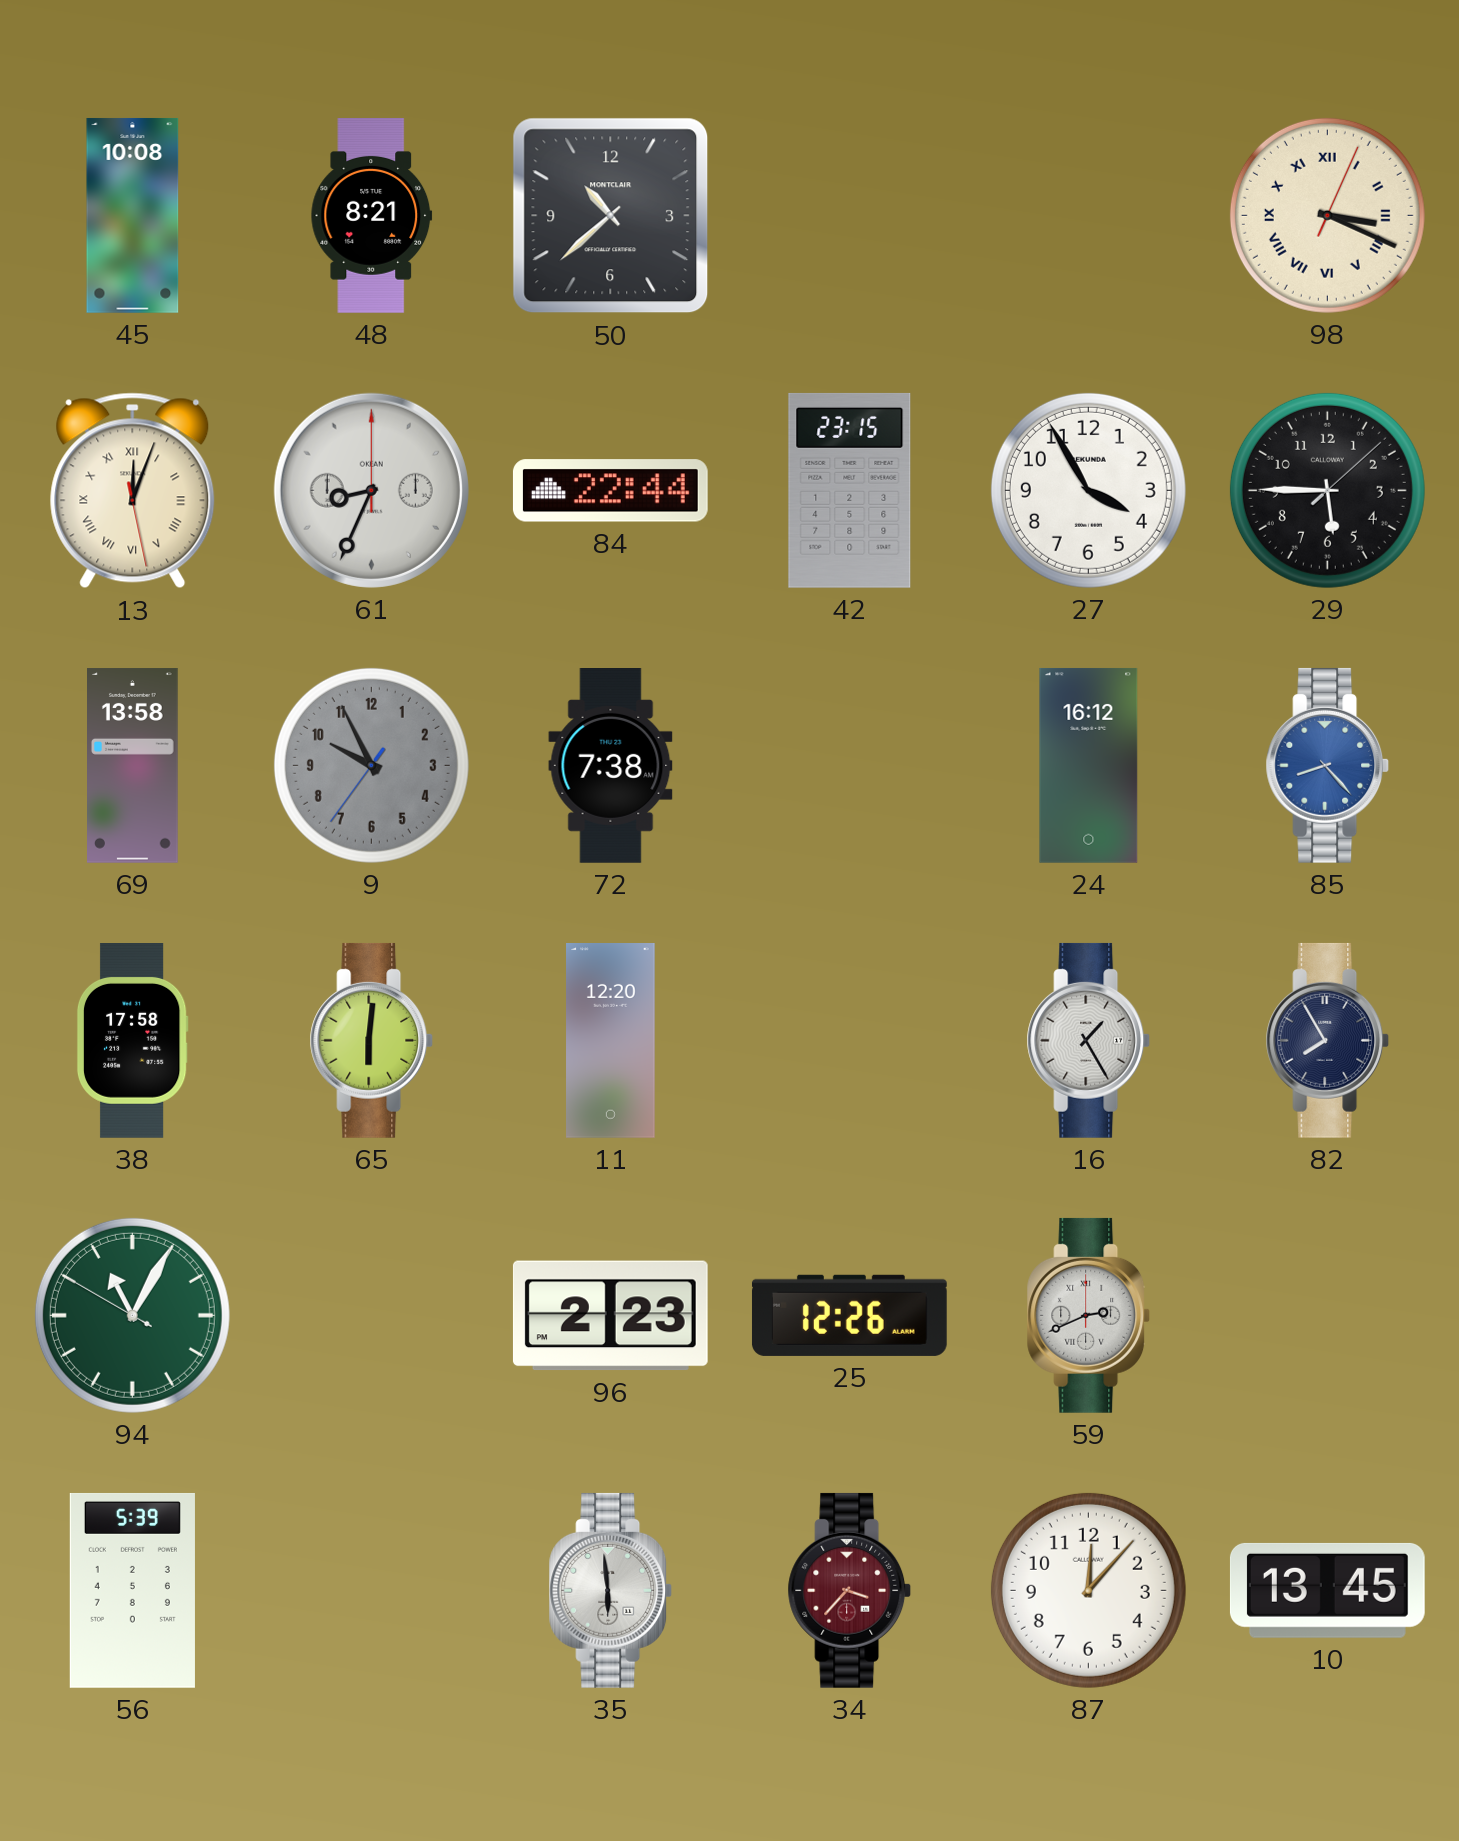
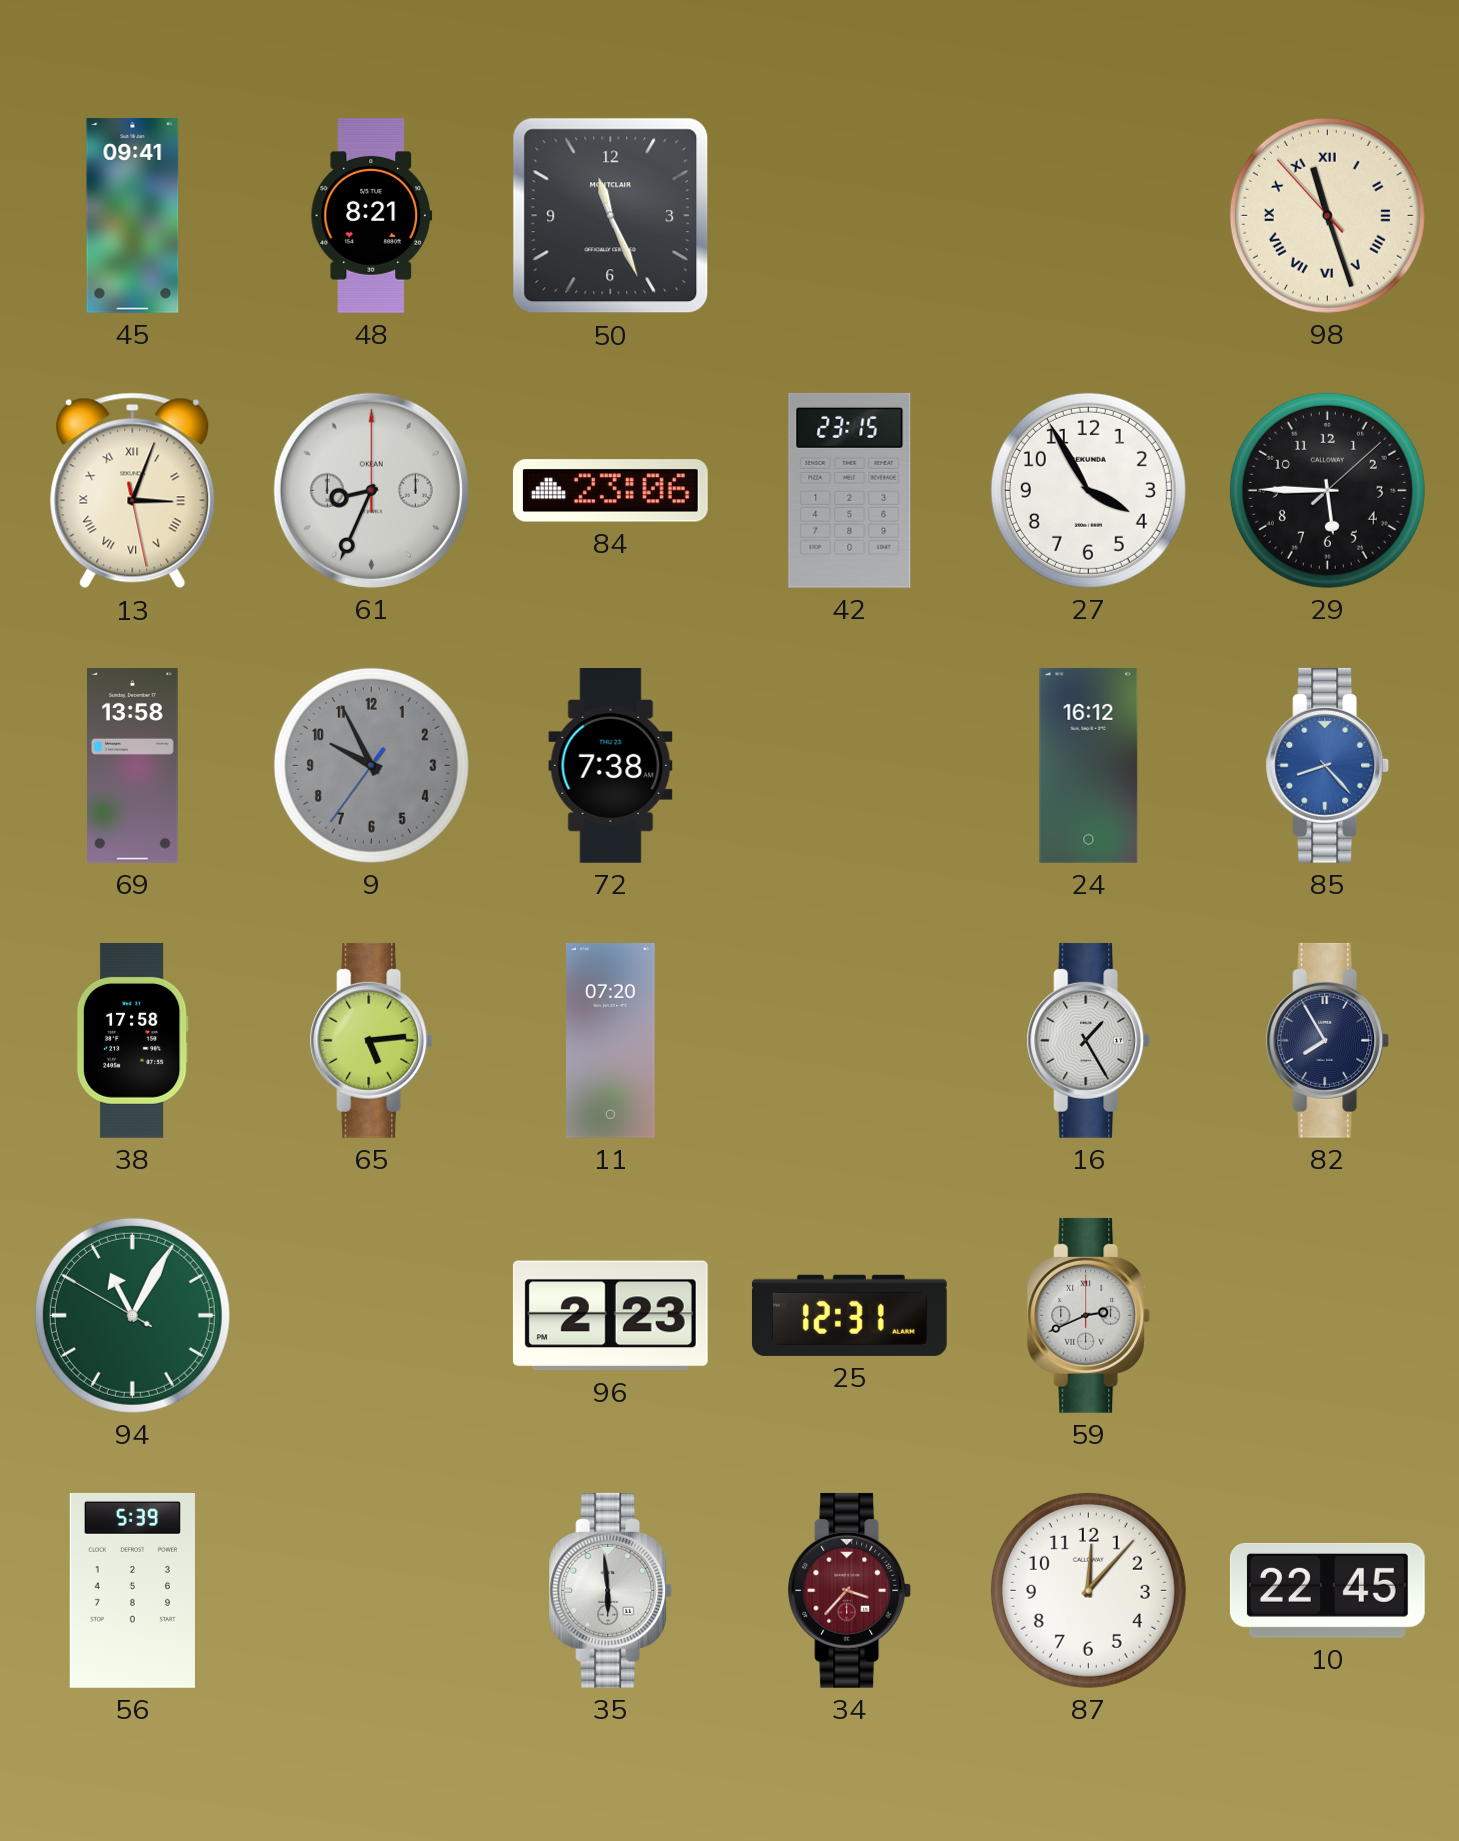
45: 10:08 -> 09:41 (133, 216)
50: 10:38 -> 11:26 (611, 216)
98: 3:19 -> 11:26 (1327, 215)
13: 12:03 -> 3:03 (133, 491)
84: 22:44 -> 23:06 (610, 491)
65: 6:01 -> 5:14 (372, 1040)
11: 12:20 -> 07:20 (611, 1041)
25: 12:26 -> 12:31 (849, 1315)
10: 13:45 -> 22:45 (1327, 1590)
